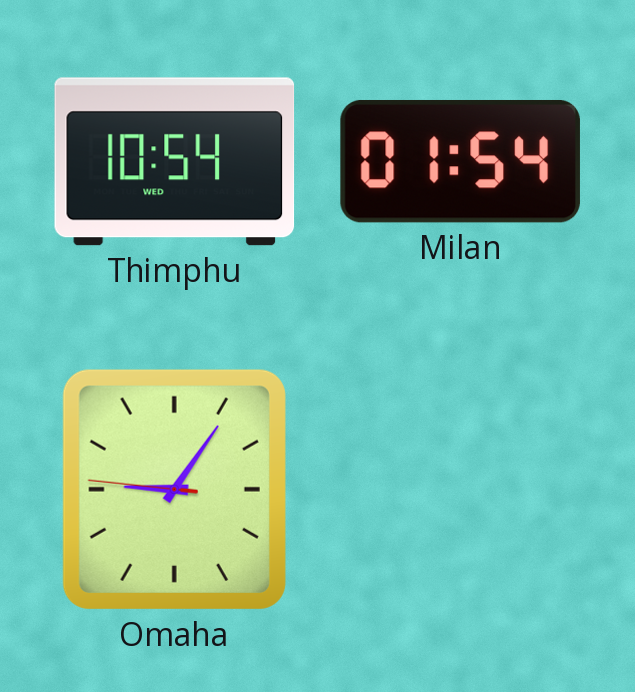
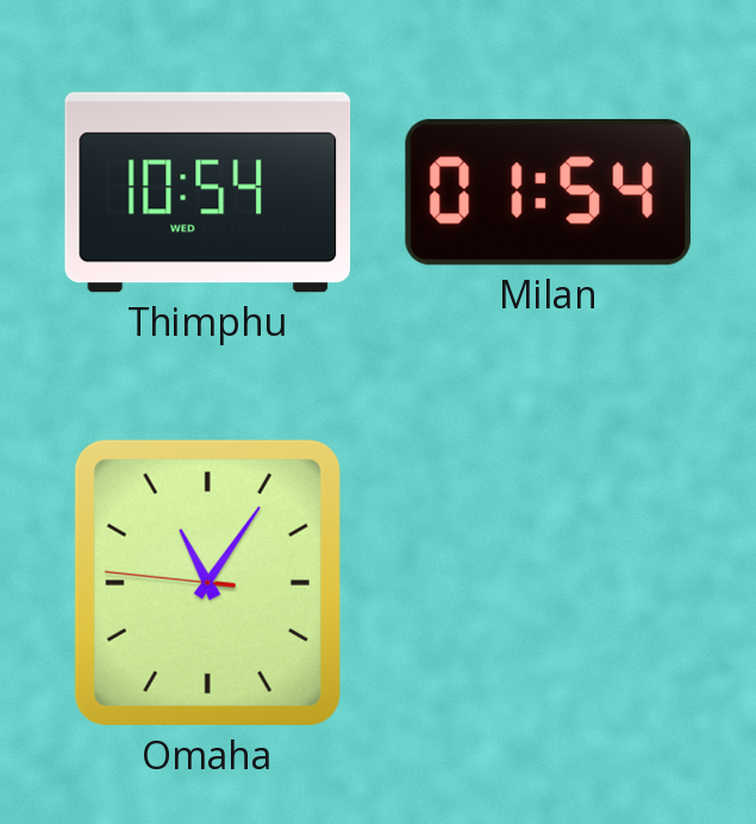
Omaha: 9:05 -> 11:05 (207, 582)
